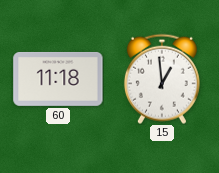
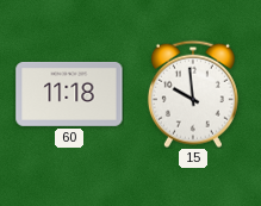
15: 12:59 -> 9:59 (193, 94)
